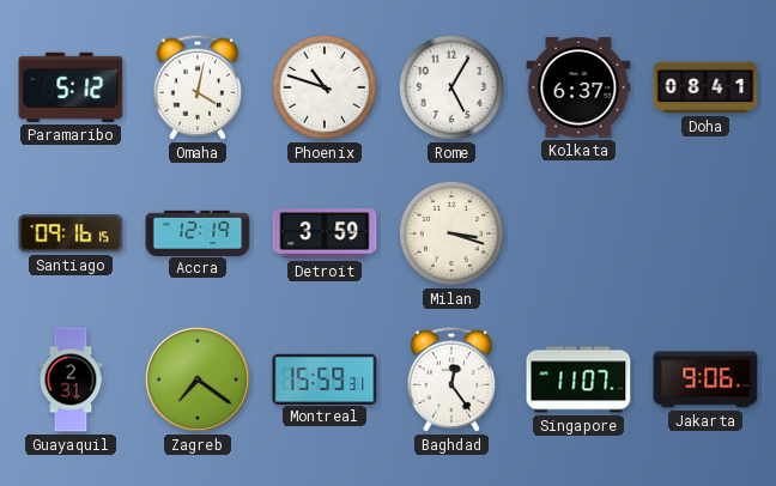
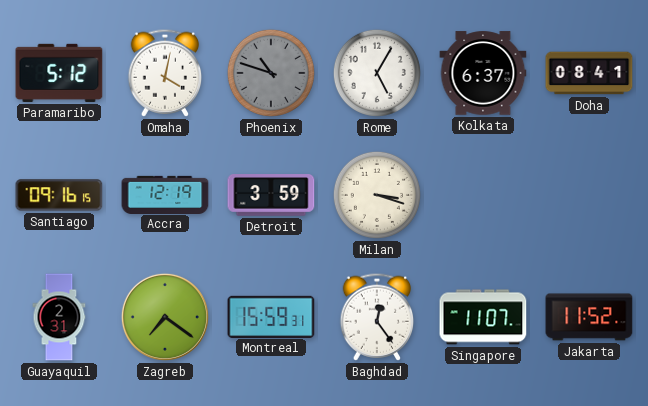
Phoenix dial: white -> grey (271, 73)
Jakarta: 9:06 -> 11:52 (589, 317)
